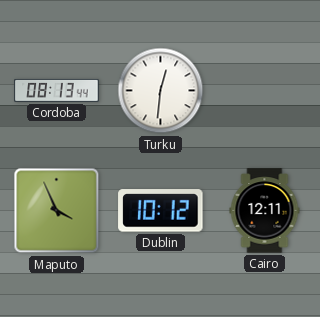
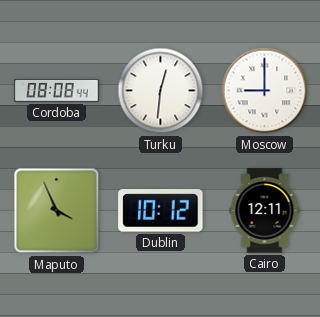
Cordoba: 08:13 -> 08:08 (57, 91)
Moscow: none -> 9:00 (265, 91)
